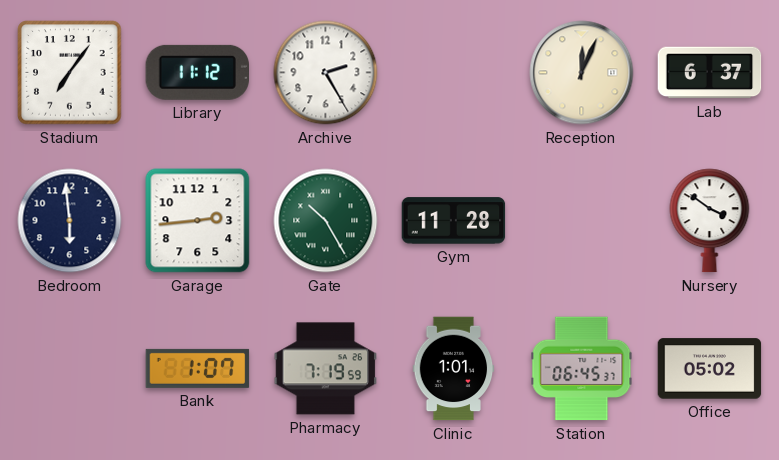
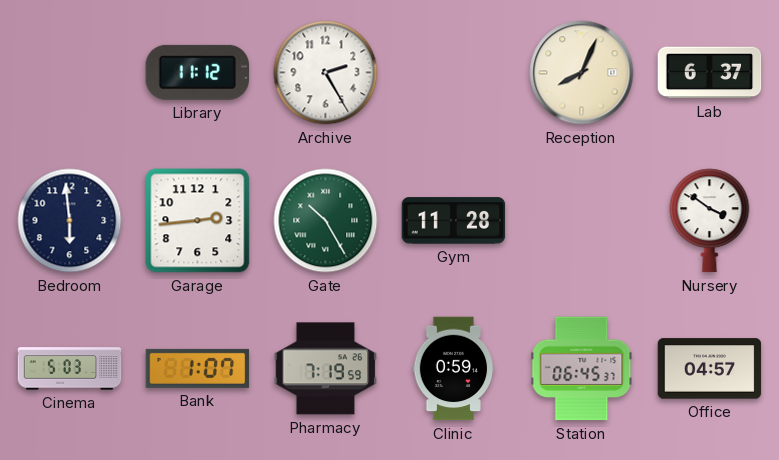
Stadium: 7:06 -> none (70, 73)
Reception: 12:04 -> 8:04 (582, 73)
Cinema: none -> 5:03 (70, 369)
Clinic: 1:01 -> 0:59 (454, 369)
Office: 05:02 -> 04:57 (710, 369)
